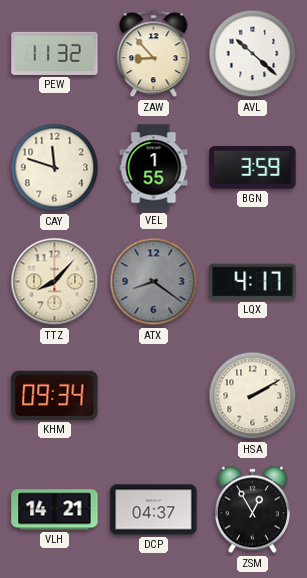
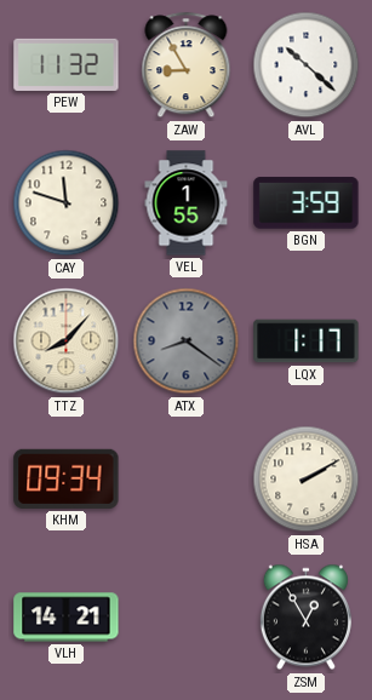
ZAW: 8:53 -> 8:55 (187, 65)
LQX: 4:17 -> 1:17 (307, 342)
DCP: 04:37 -> none (154, 510)
